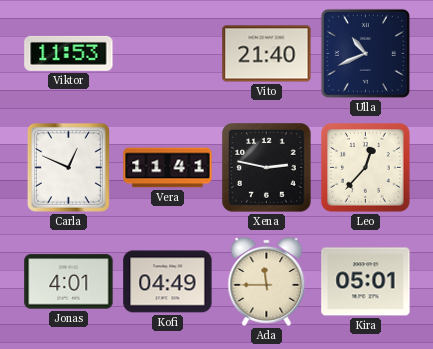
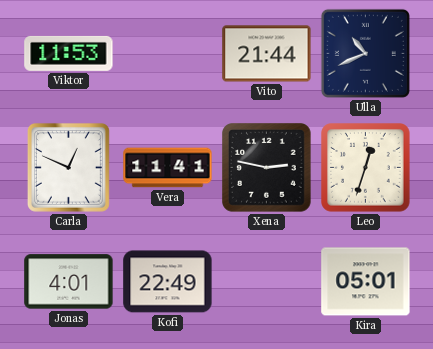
Vito: 21:40 -> 21:44 (267, 54)
Leo: 12:37 -> 12:33 (366, 168)
Kofi: 04:49 -> 22:49 (168, 282)
Ada: 11:45 -> none (267, 281)
